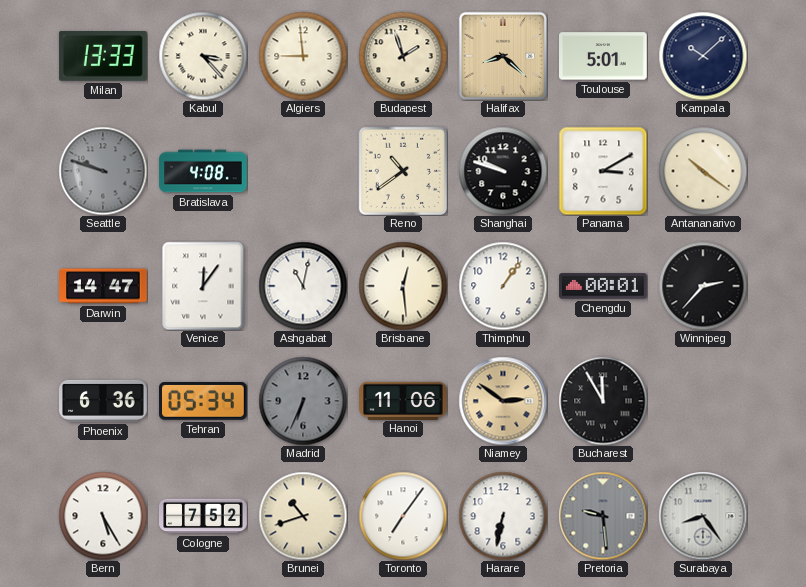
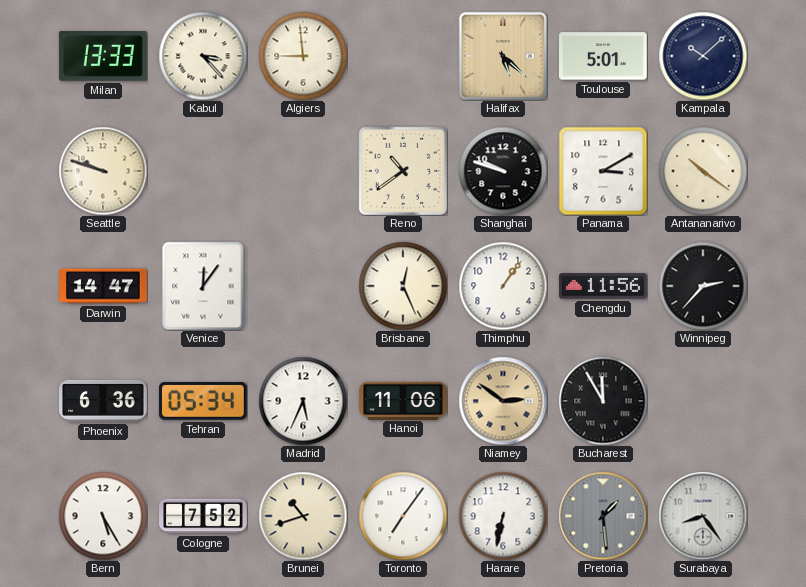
Budapest: 1:57 -> none (403, 56)
Halifax: 8:22 -> 5:22 (503, 56)
Seattle dial: grey -> cream (103, 171)
Bratislava: 4:08 -> none (203, 171)
Ashgabat: 11:02 -> none (303, 286)
Brisbane: 12:29 -> 12:26 (403, 286)
Chengdu: 00:01 -> 11:56 (604, 286)
Madrid: 6:34 -> 5:34 (303, 401)
Madrid dial: grey -> white (303, 401)
Pretoria: 9:29 -> 1:29 (603, 516)
